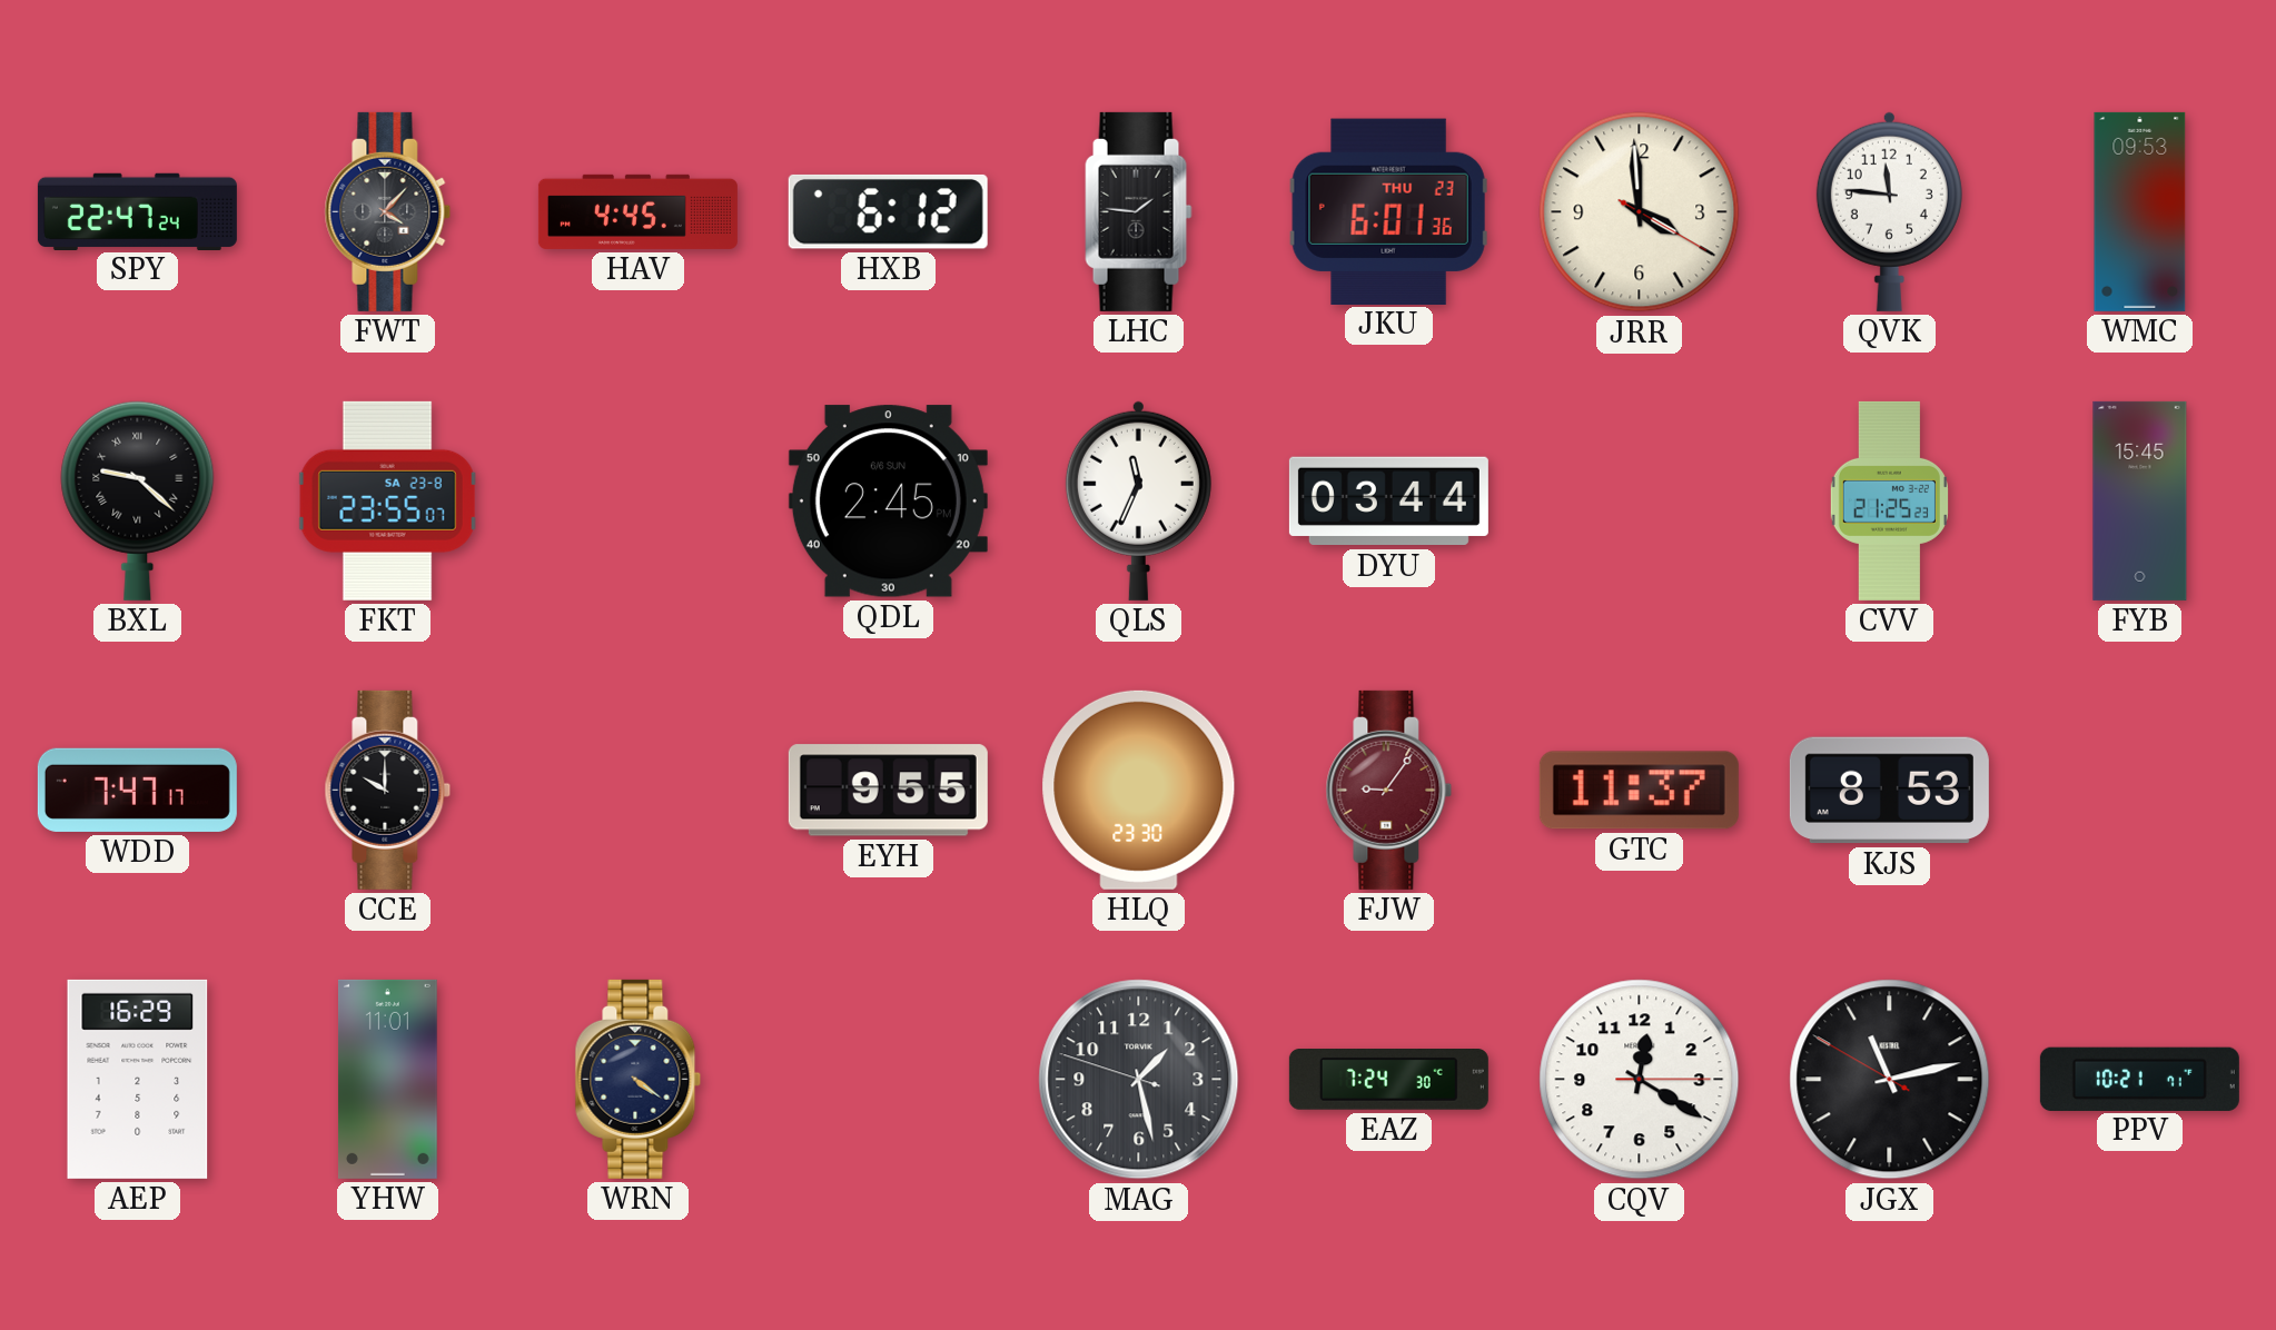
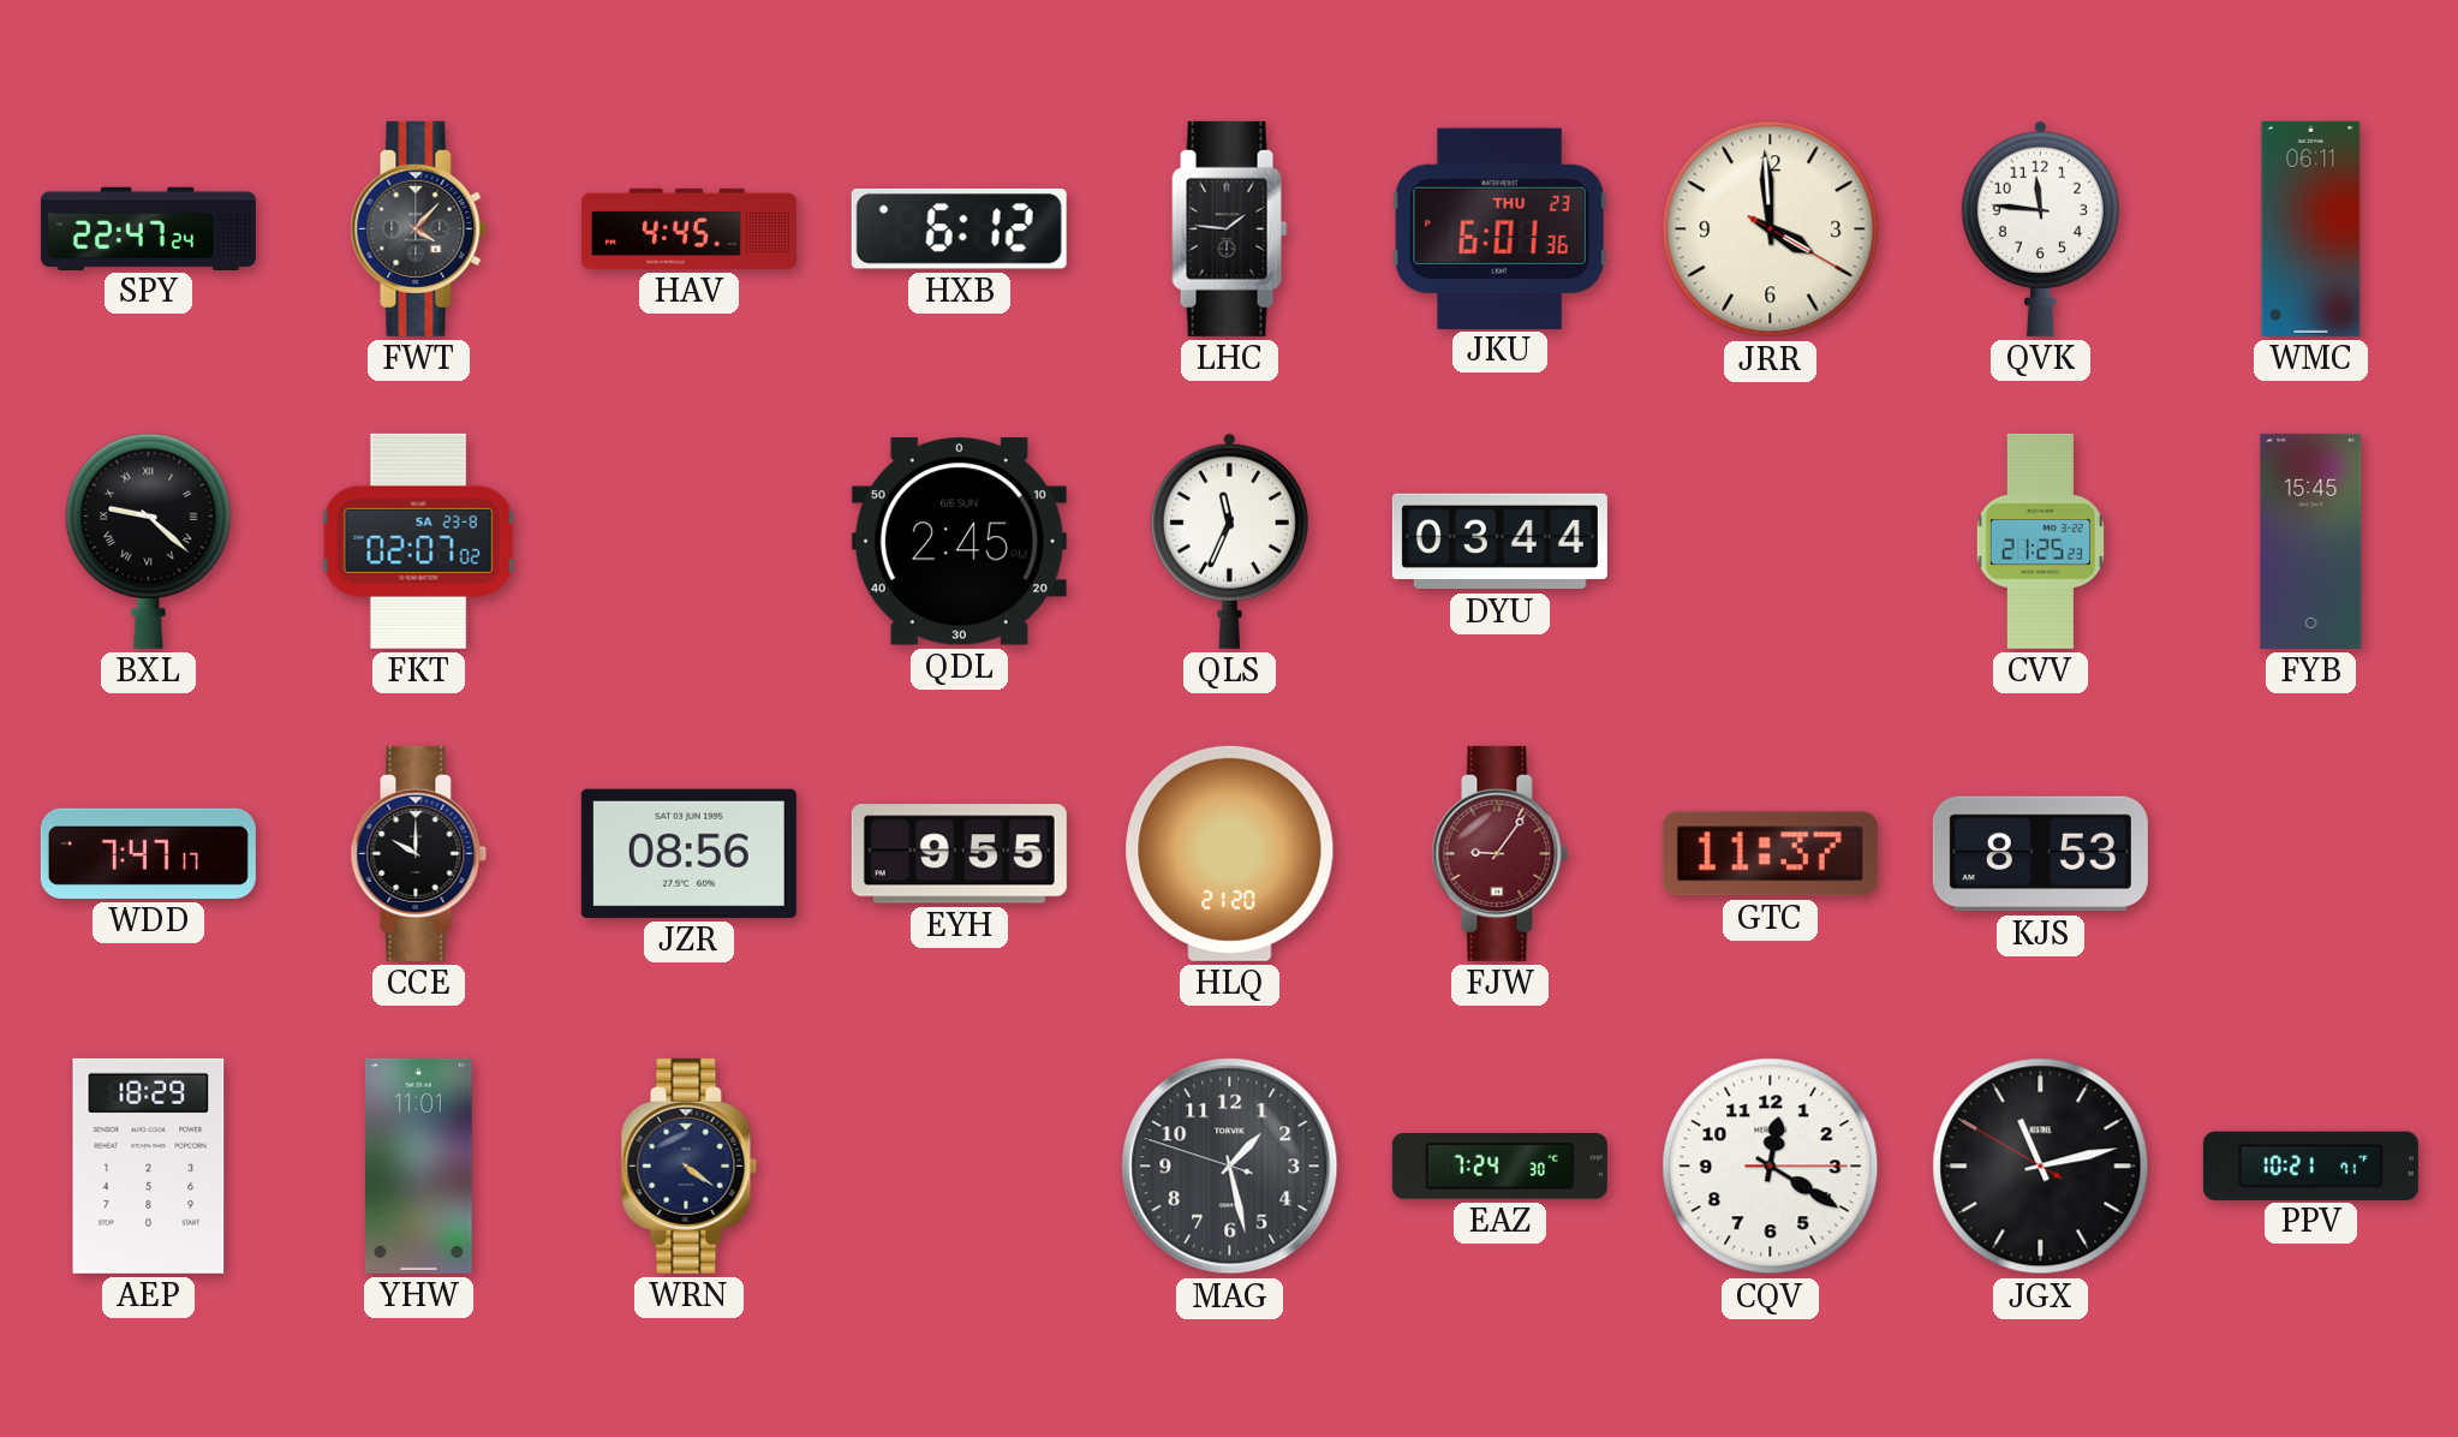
WMC: 09:53 -> 06:11 (2311, 228)
FKT: 23:55 -> 02:07 (418, 541)
JZR: none -> 08:56 (688, 853)
HLQ: 23:30 -> 21:20 (1230, 853)
AEP: 16:29 -> 18:29 (149, 1165)
